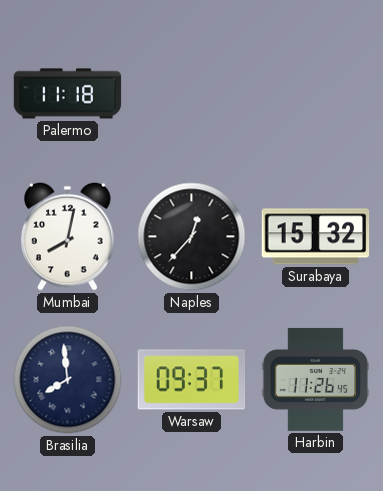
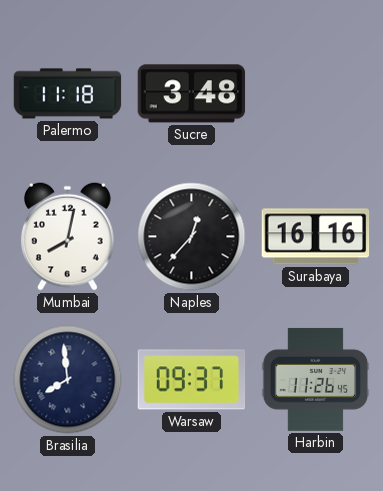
Sucre: none -> 3:48 (192, 94)
Surabaya: 15:32 -> 16:16 (316, 237)
